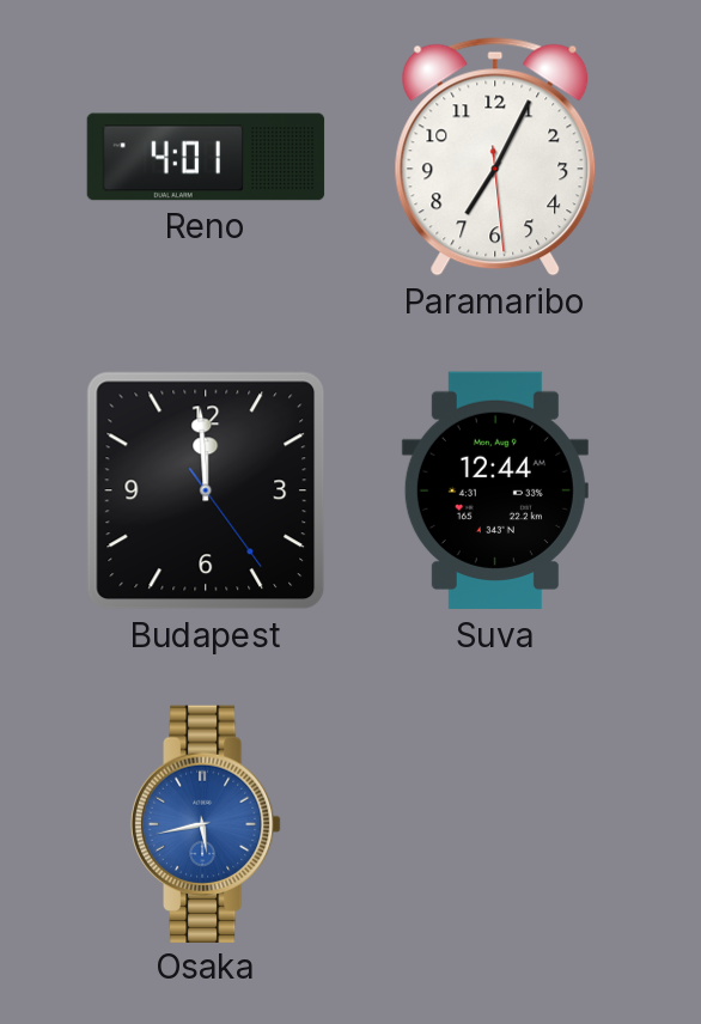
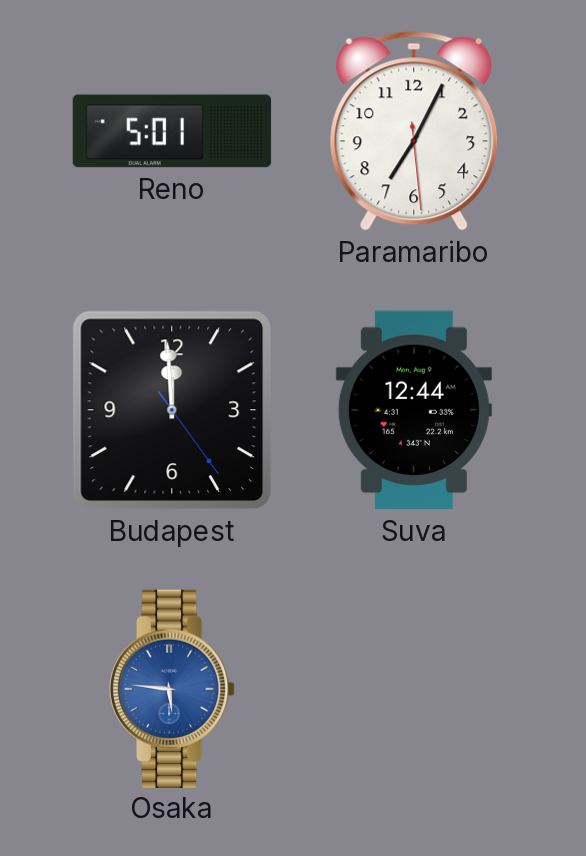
Reno: 4:01 -> 5:01 (172, 131)
Osaka: 5:43 -> 5:46 (172, 688)
